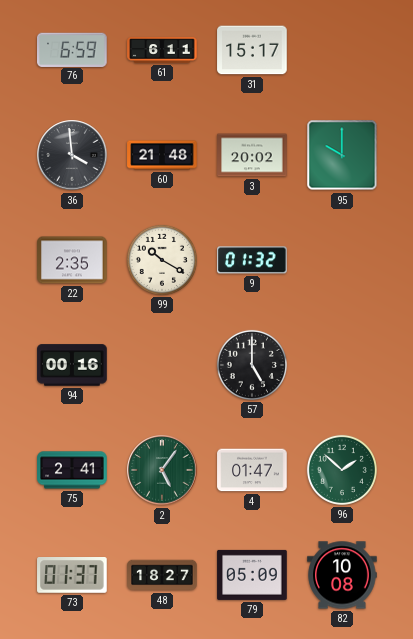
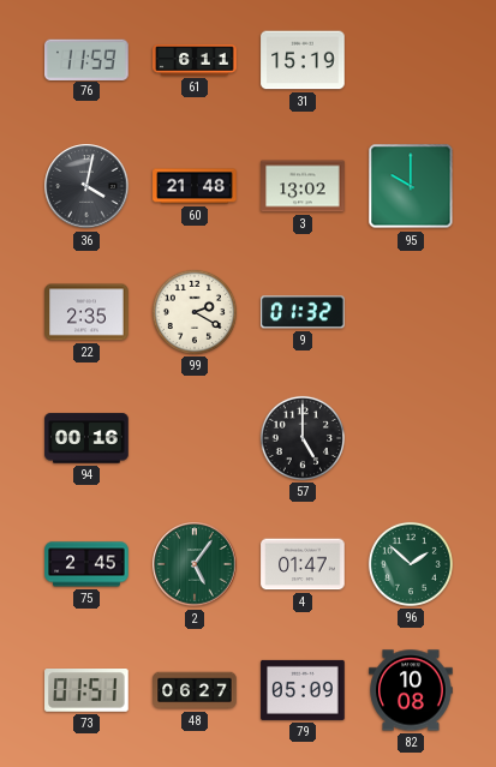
76: 6:59 -> 11:59 (88, 59)
31: 15:17 -> 15:19 (303, 60)
36: 3:59 -> 4:02 (86, 186)
3: 20:02 -> 13:02 (303, 186)
99: 10:20 -> 2:20 (195, 312)
75: 2:41 -> 2:45 (86, 564)
73: 01:37 -> 01:51 (86, 691)
48: 18:27 -> 06:27 (195, 690)
